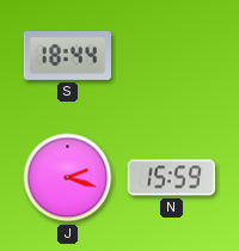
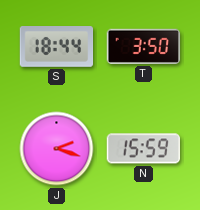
T: none -> 3:50 (144, 46)
